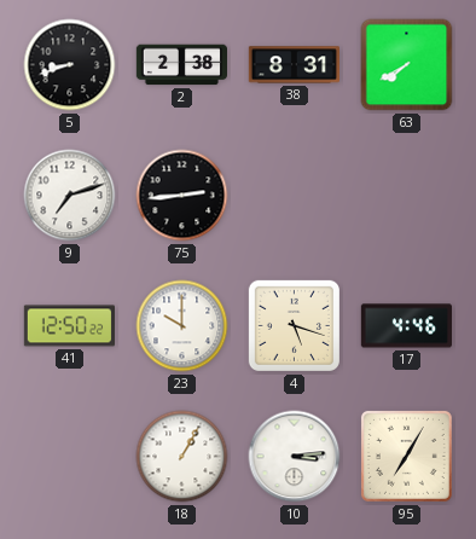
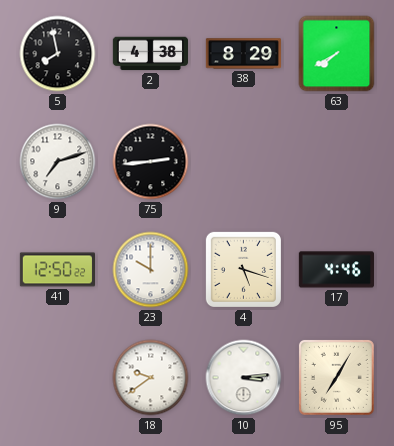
5: 8:42 -> 7:58 (58, 54)
2: 2:38 -> 4:38 (150, 54)
38: 8:31 -> 8:29 (243, 54)
18: 1:05 -> 9:39 (151, 378)
